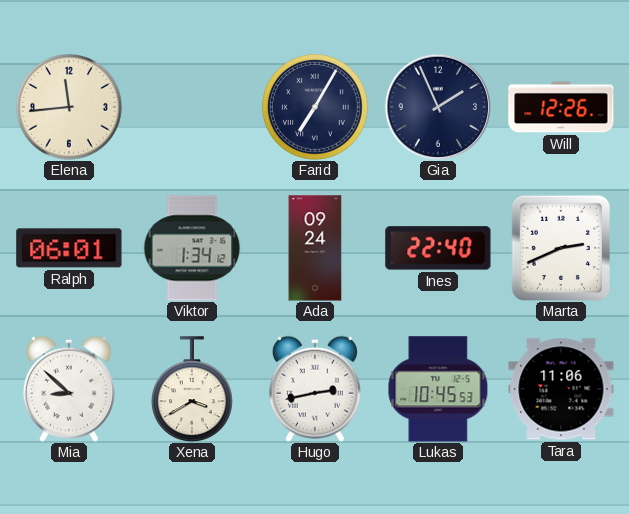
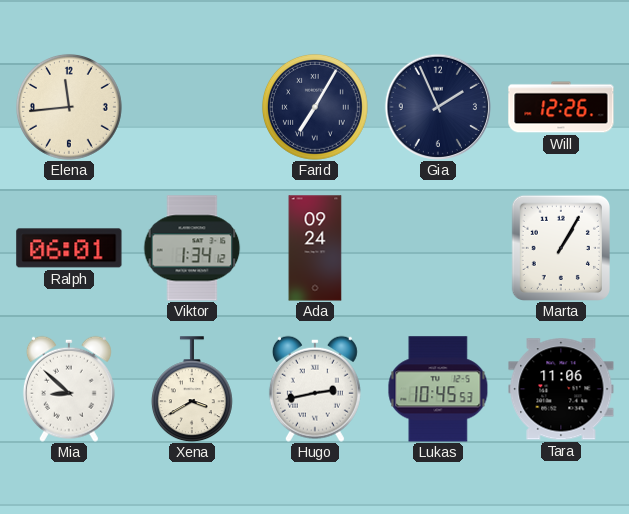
Ines: 22:40 -> none (438, 248)
Marta: 2:41 -> 1:05 (560, 247)
